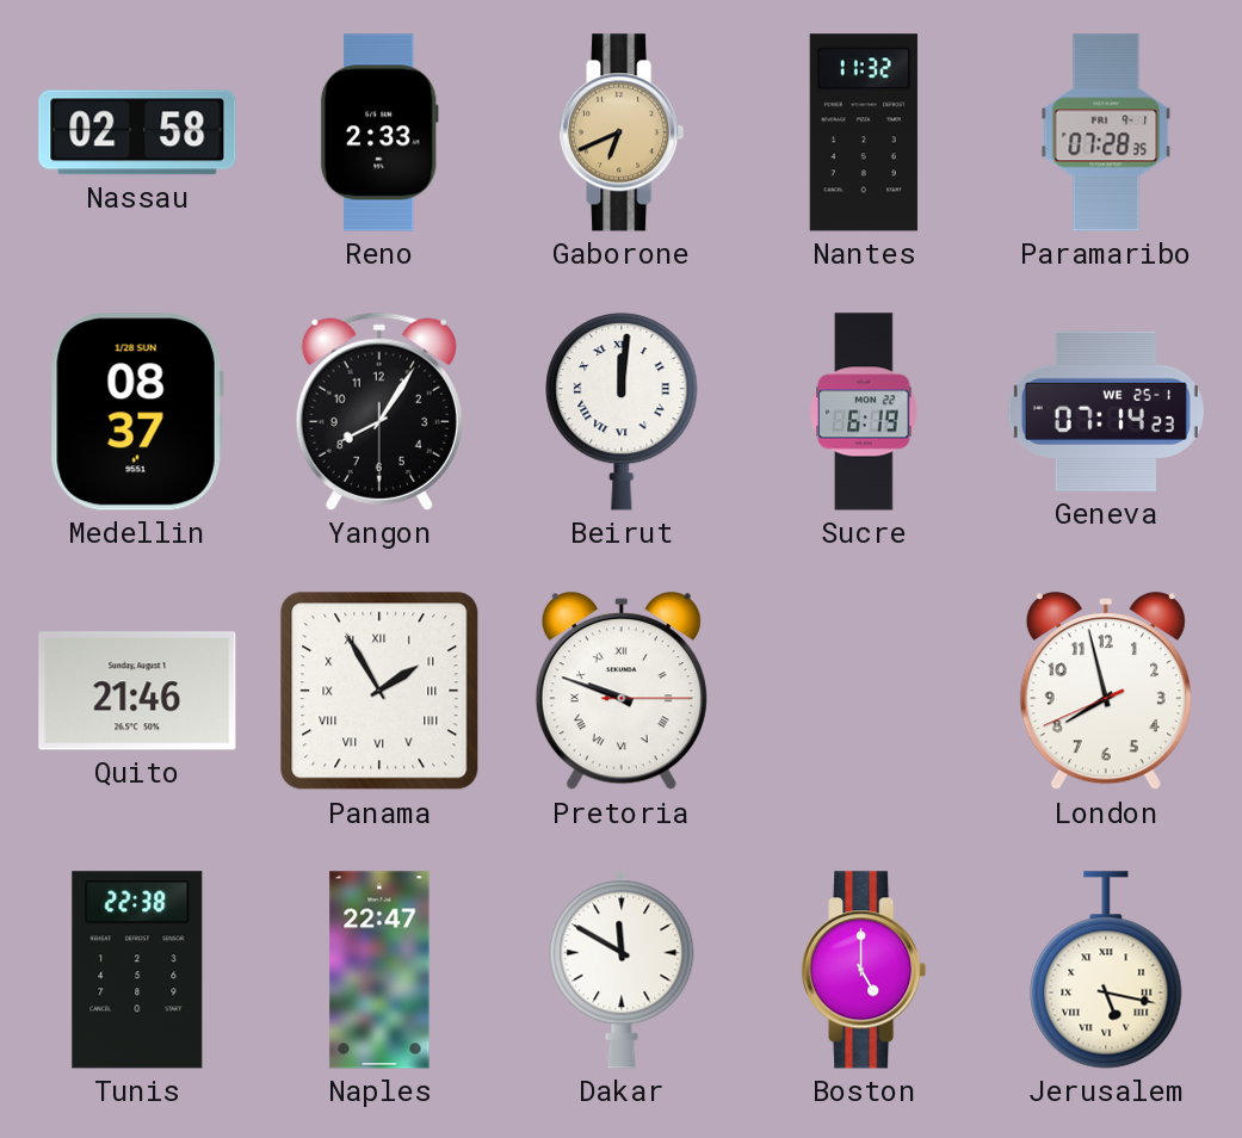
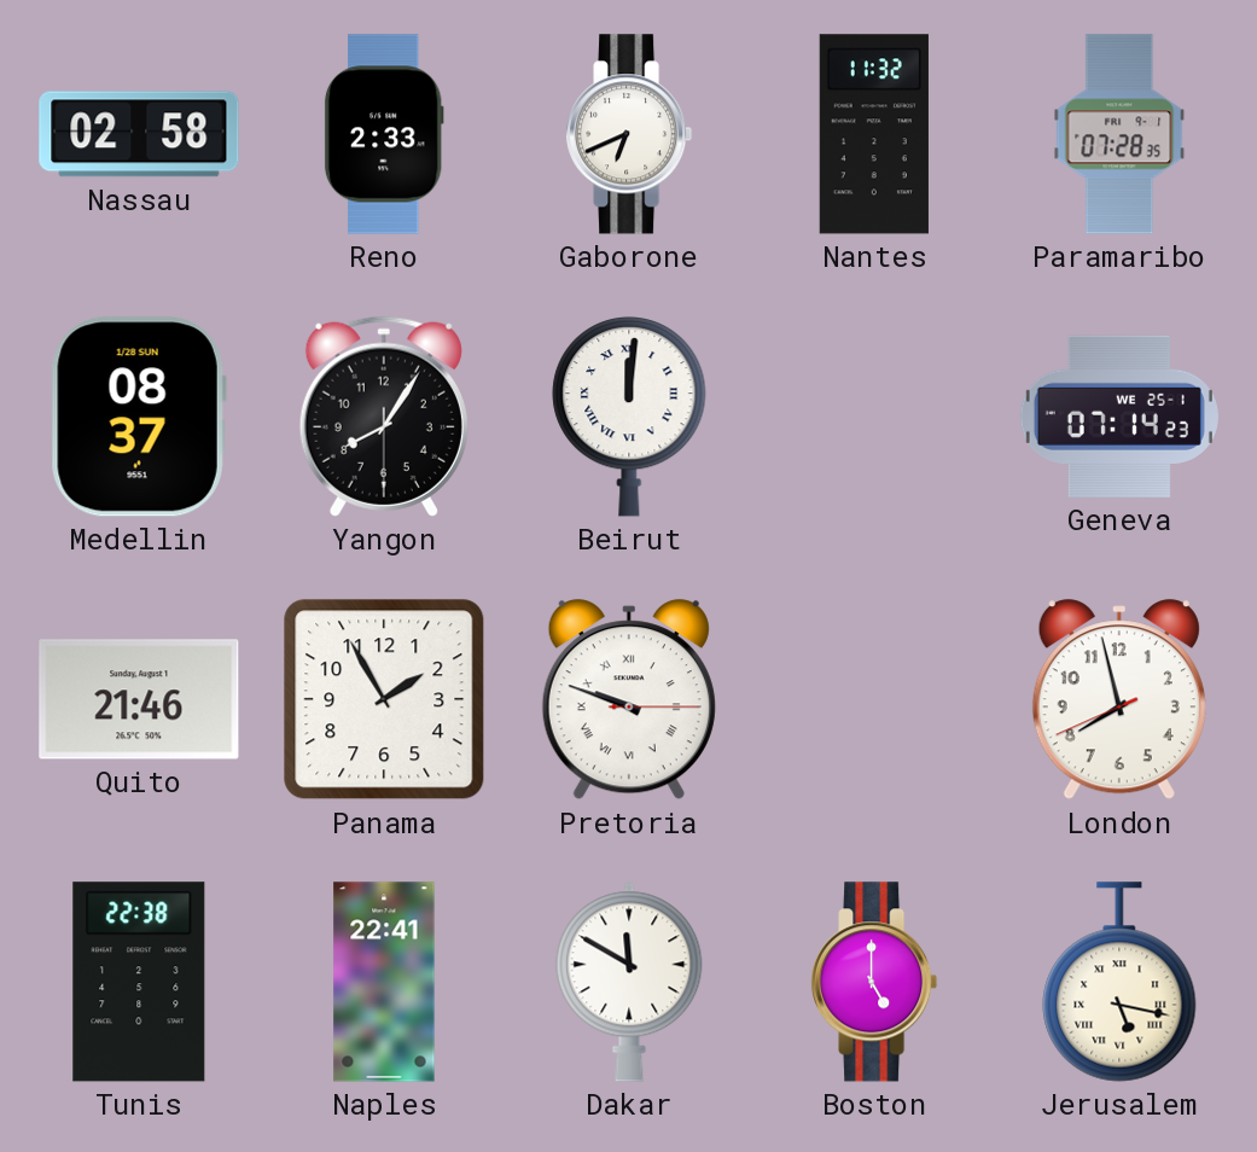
Gaborone dial: champagne -> white (629, 134)
Sucre: 6:19 -> none (864, 412)
Panama numerals: Roman -> Arabic (384, 699)
Naples: 22:47 -> 22:41 (384, 982)
